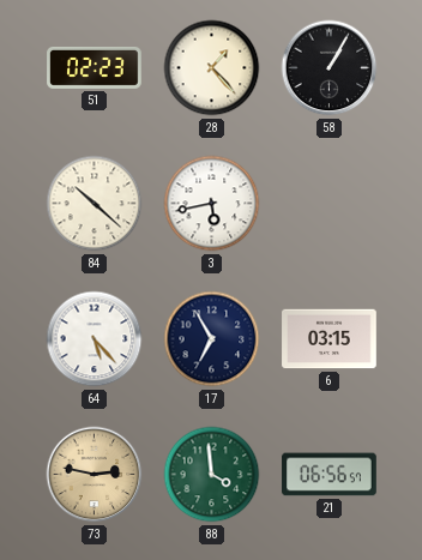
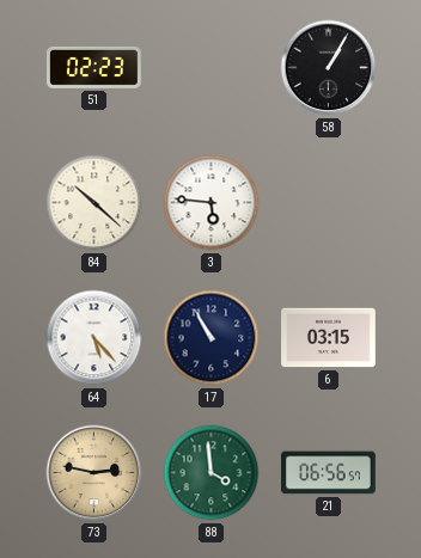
28: 1:23 -> none (212, 68)
3: 5:43 -> 5:46 (212, 203)
17: 6:55 -> 10:55 (212, 338)
